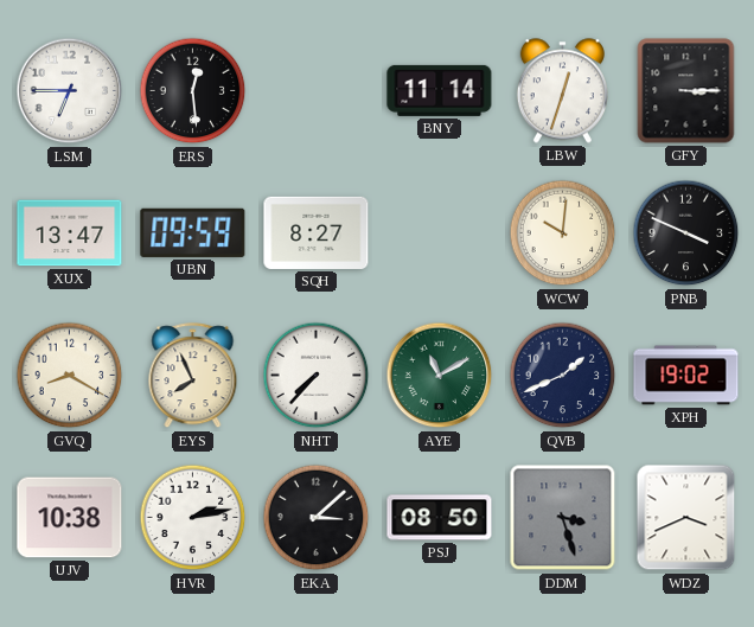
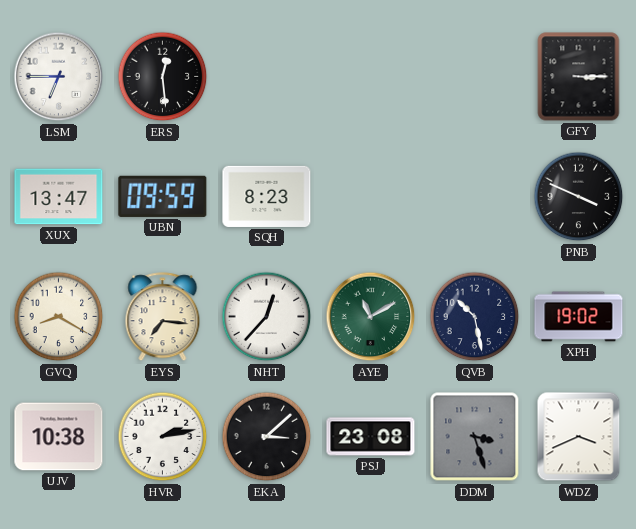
BNY: 11:14 -> none (440, 90)
LBW: 12:33 -> none (562, 91)
SQH: 8:27 -> 8:23 (267, 196)
WCW: 10:01 -> none (563, 233)
EYS: 7:56 -> 7:16 (163, 317)
NHT: 7:37 -> 12:37 (267, 317)
QVB: 1:41 -> 10:28 (475, 317)
PSJ: 08:50 -> 23:08 (371, 437)
